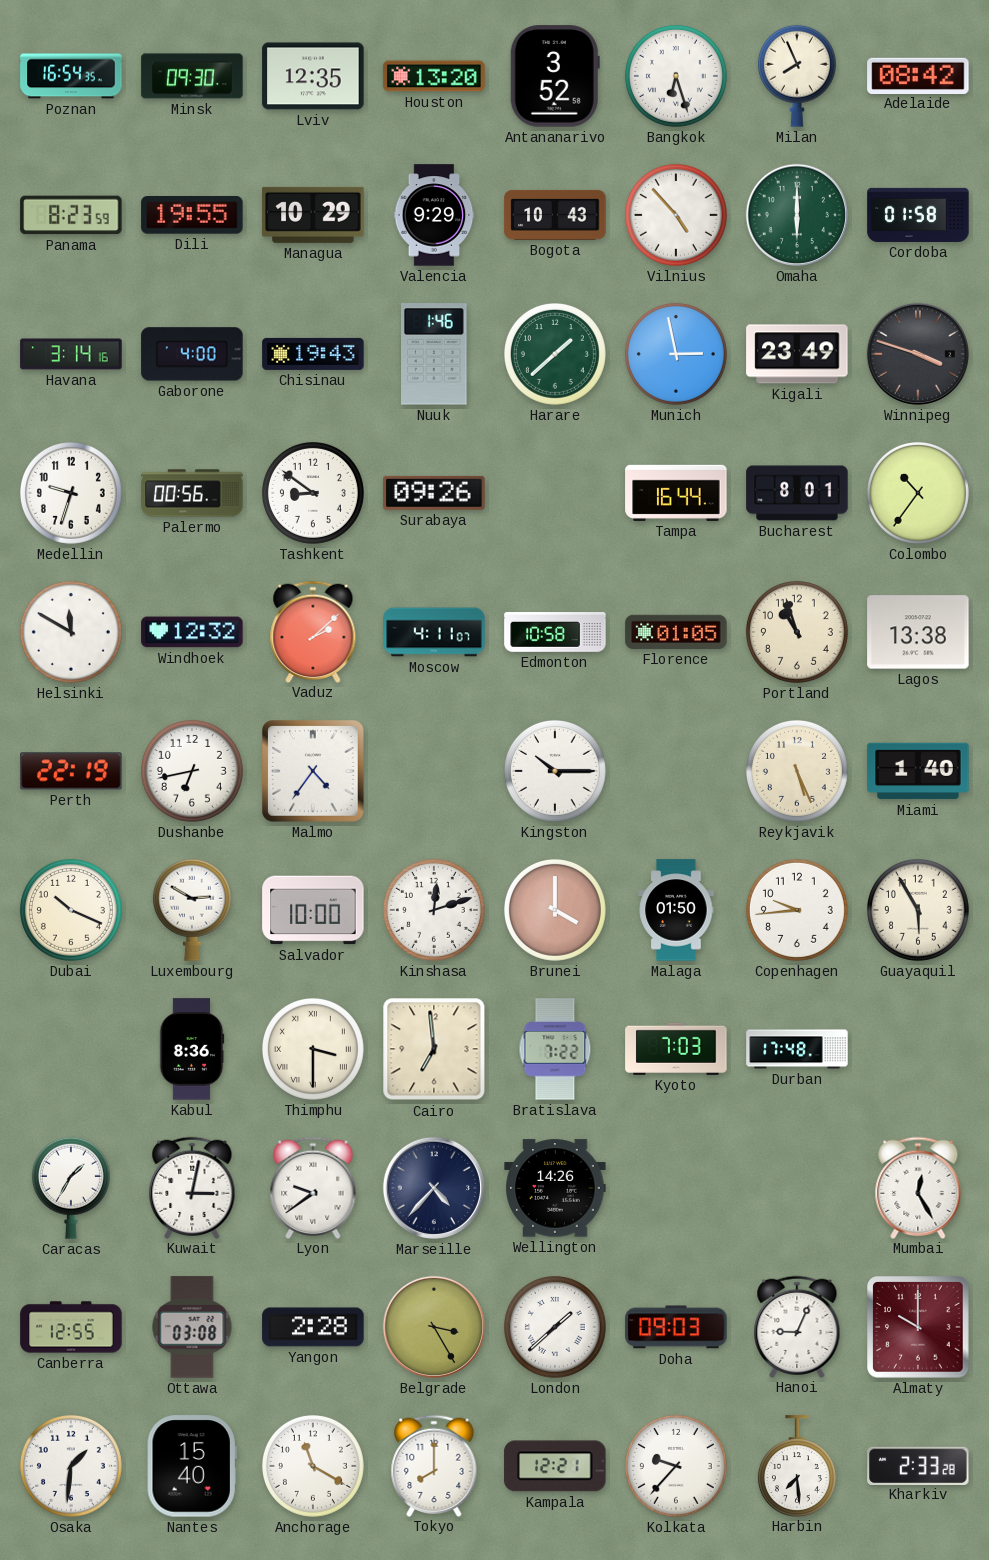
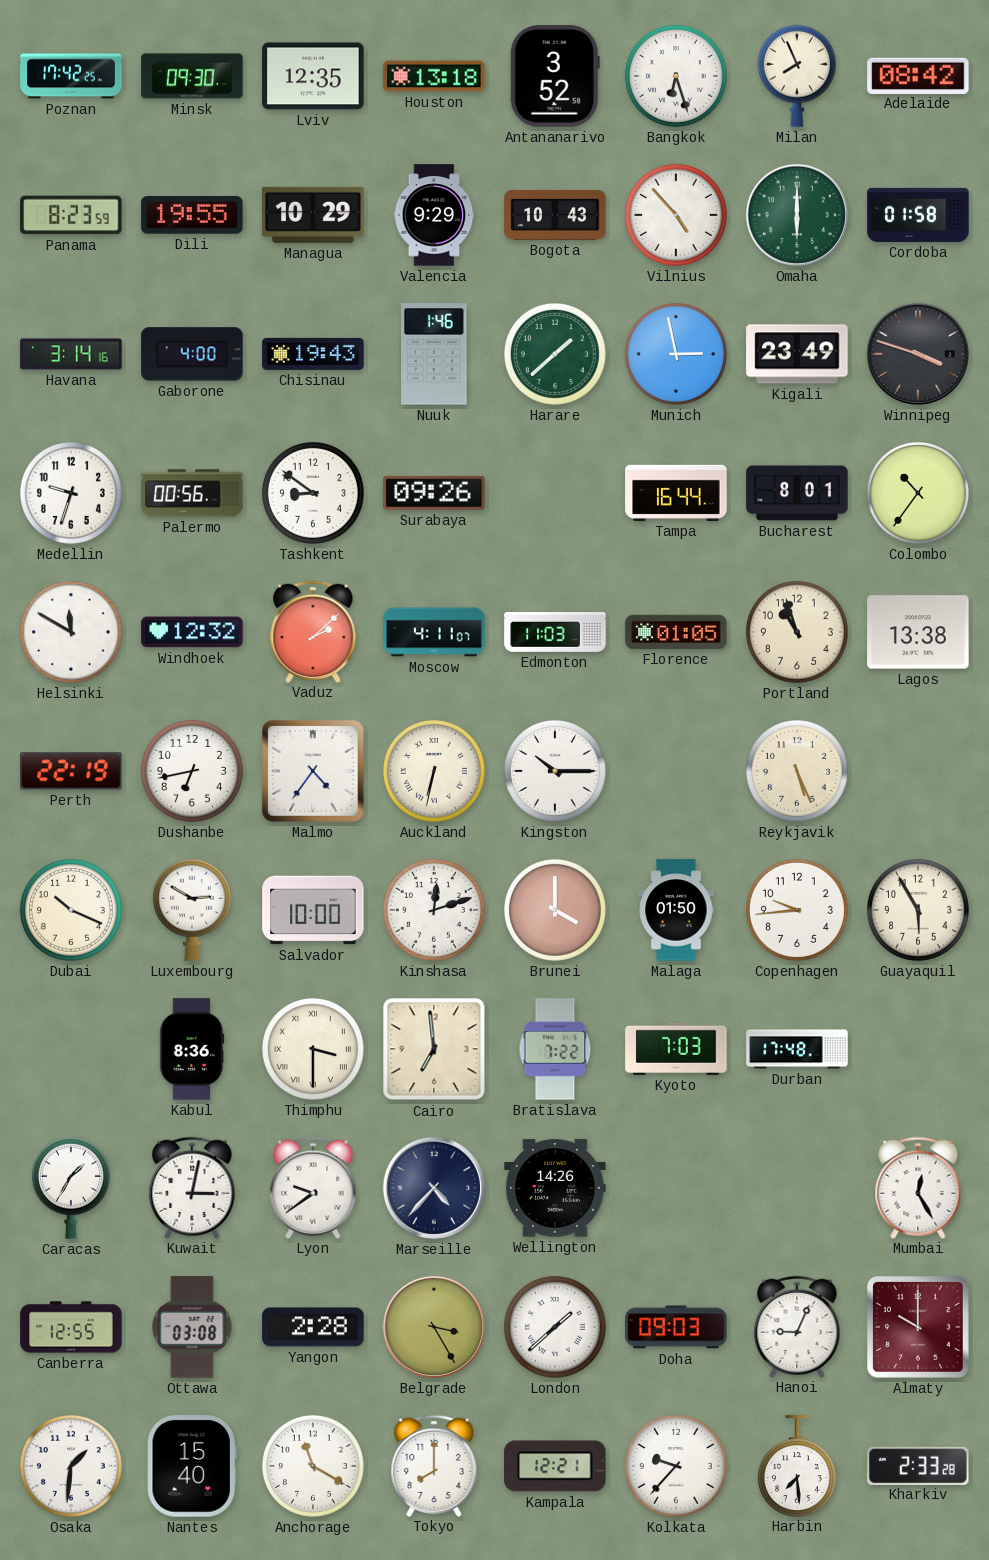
Poznan: 16:54 -> 17:42 (71, 76)
Houston: 13:20 -> 13:18 (434, 76)
Edmonton: 10:58 -> 11:03 (555, 632)
Auckland: none -> 6:32 (434, 771)
Miami: 1:40 -> none (918, 771)
